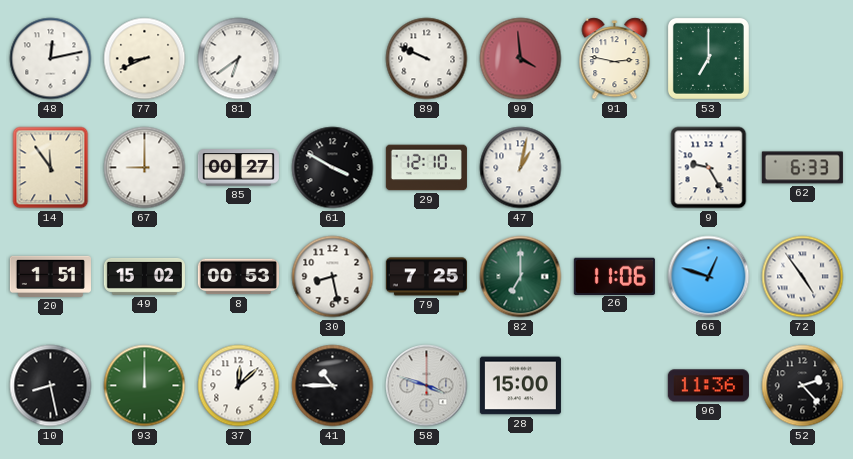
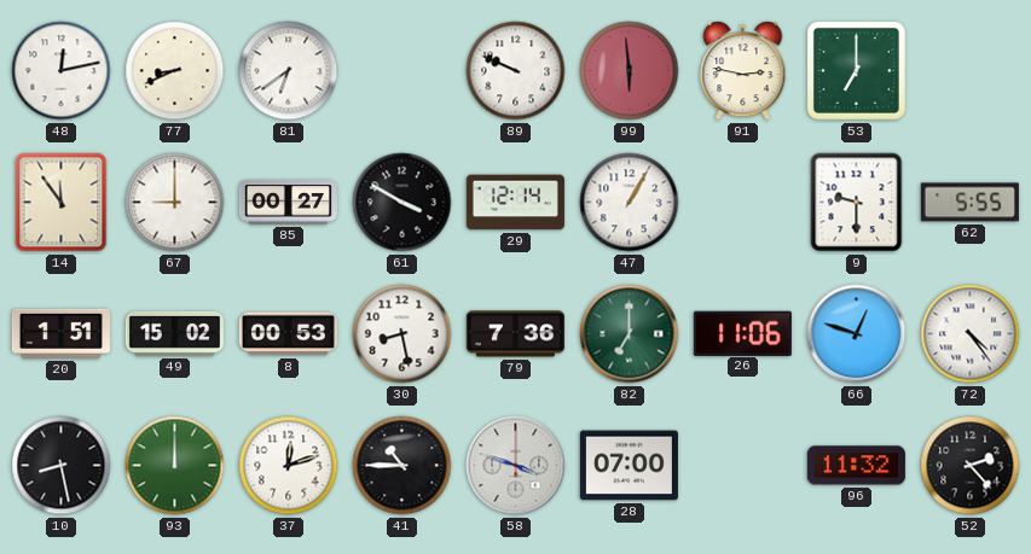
99: 3:59 -> 5:59 (630, 71)
29: 12:10 -> 12:14 (515, 203)
47: 1:02 -> 1:05 (630, 203)
9: 9:25 -> 9:30 (857, 203)
62: 6:33 -> 5:55 (969, 203)
79: 7:25 -> 7:36 (515, 334)
72: 4:54 -> 4:24 (971, 334)
37: 12:08 -> 12:12 (289, 466)
28: 15:00 -> 07:00 (629, 466)
96: 11:36 -> 11:32 (856, 466)
